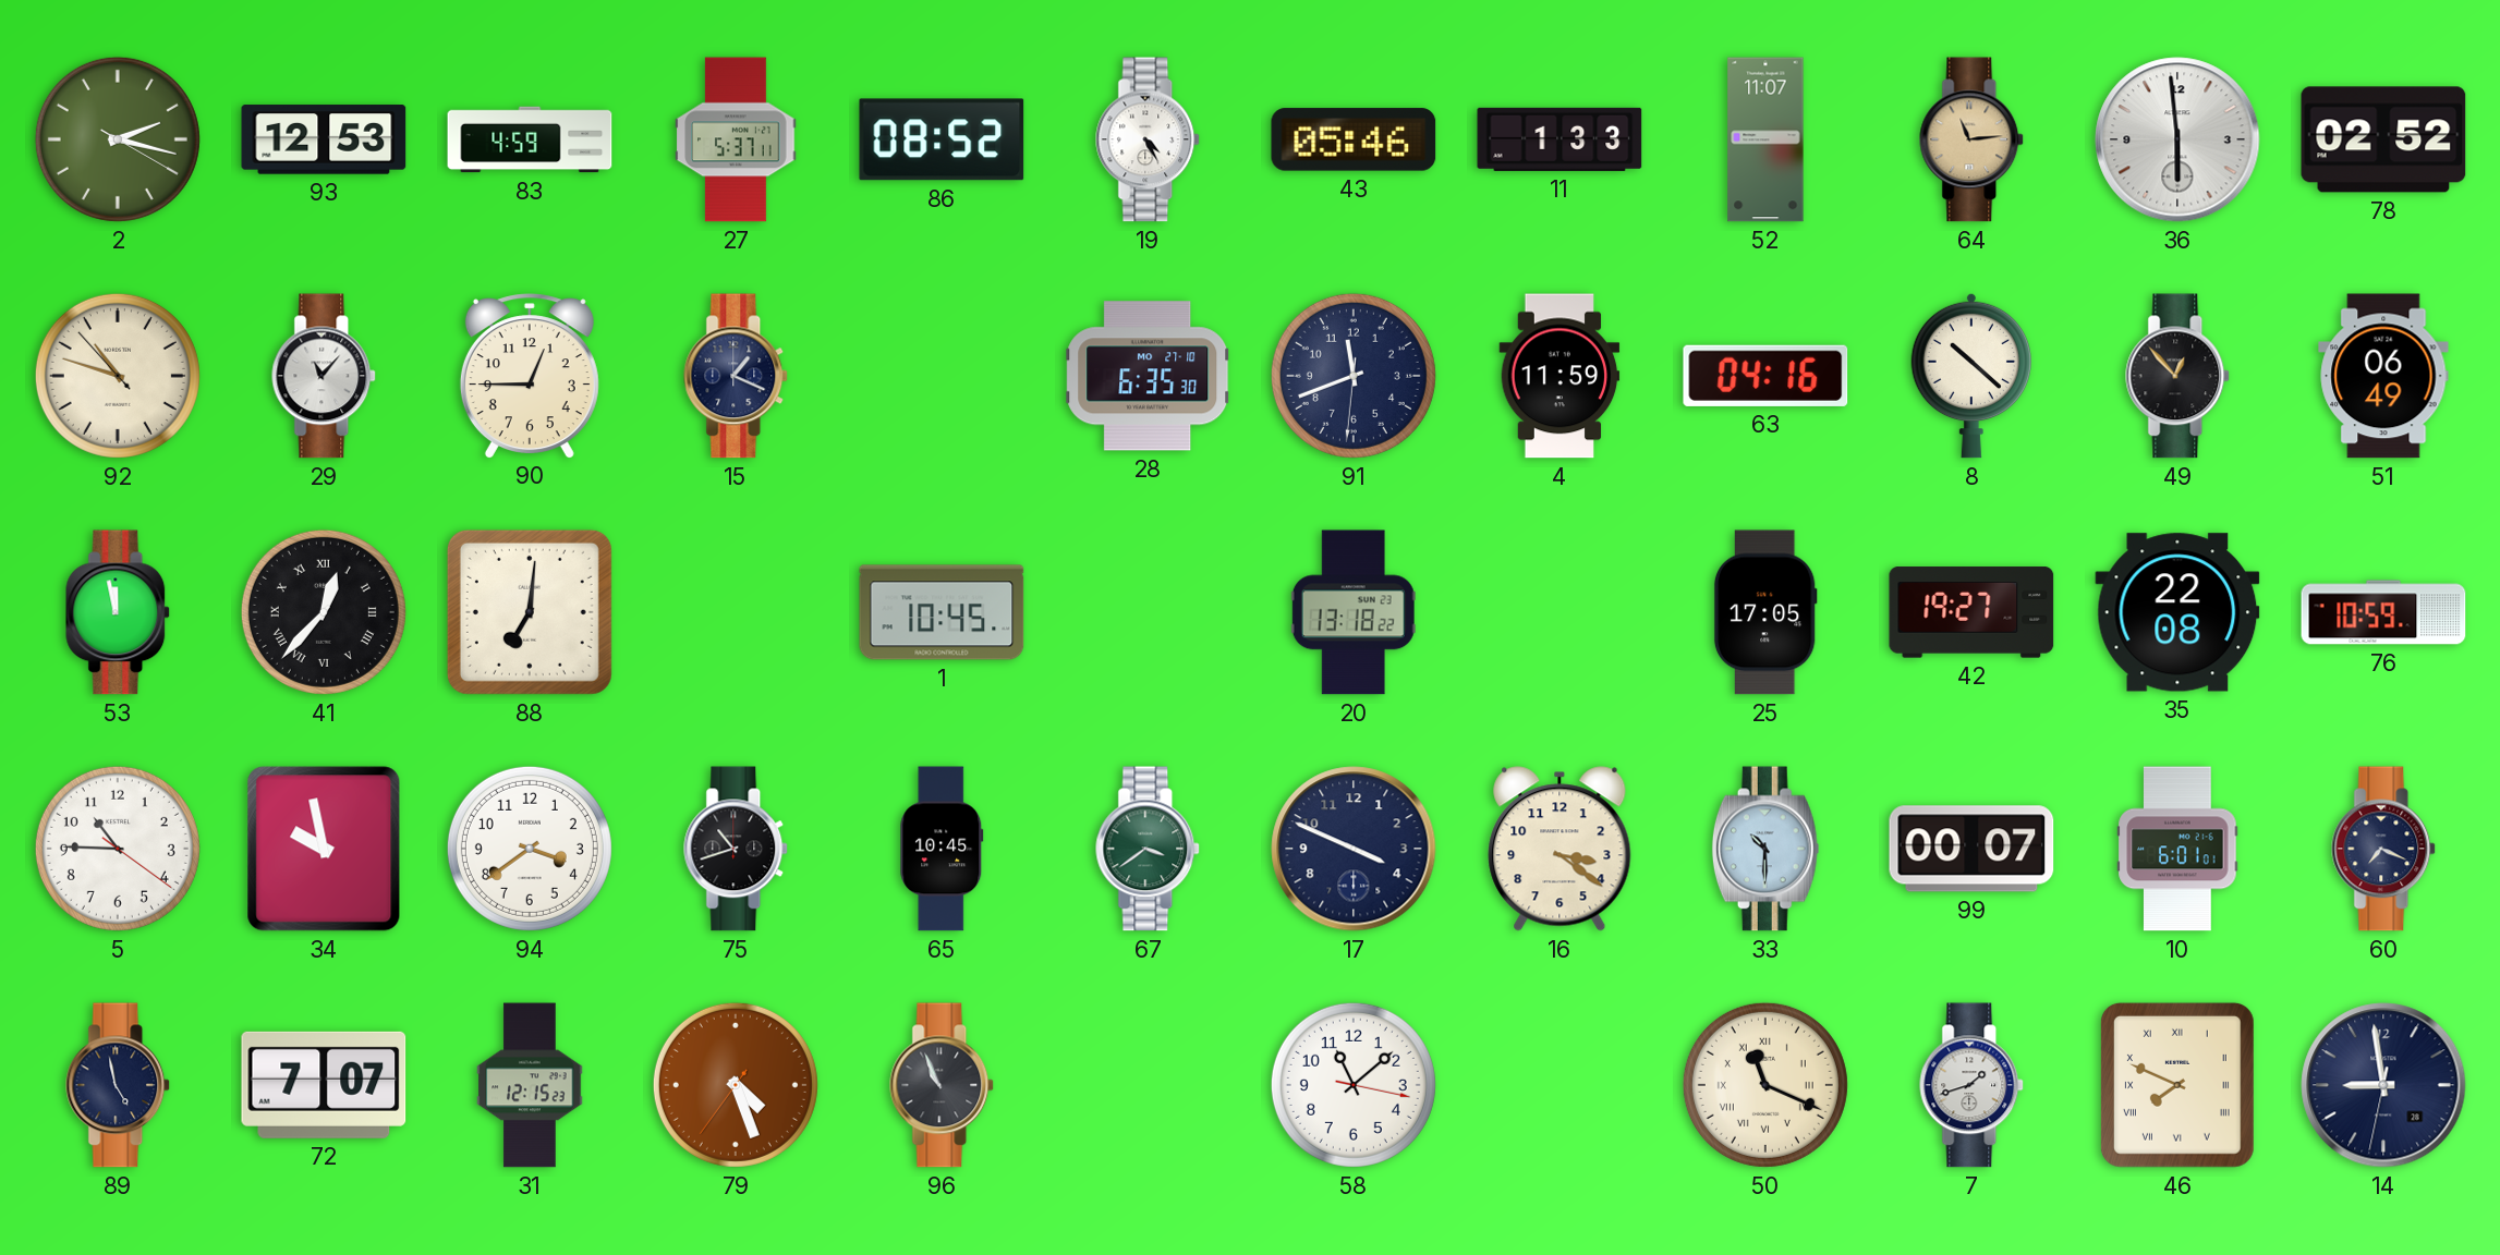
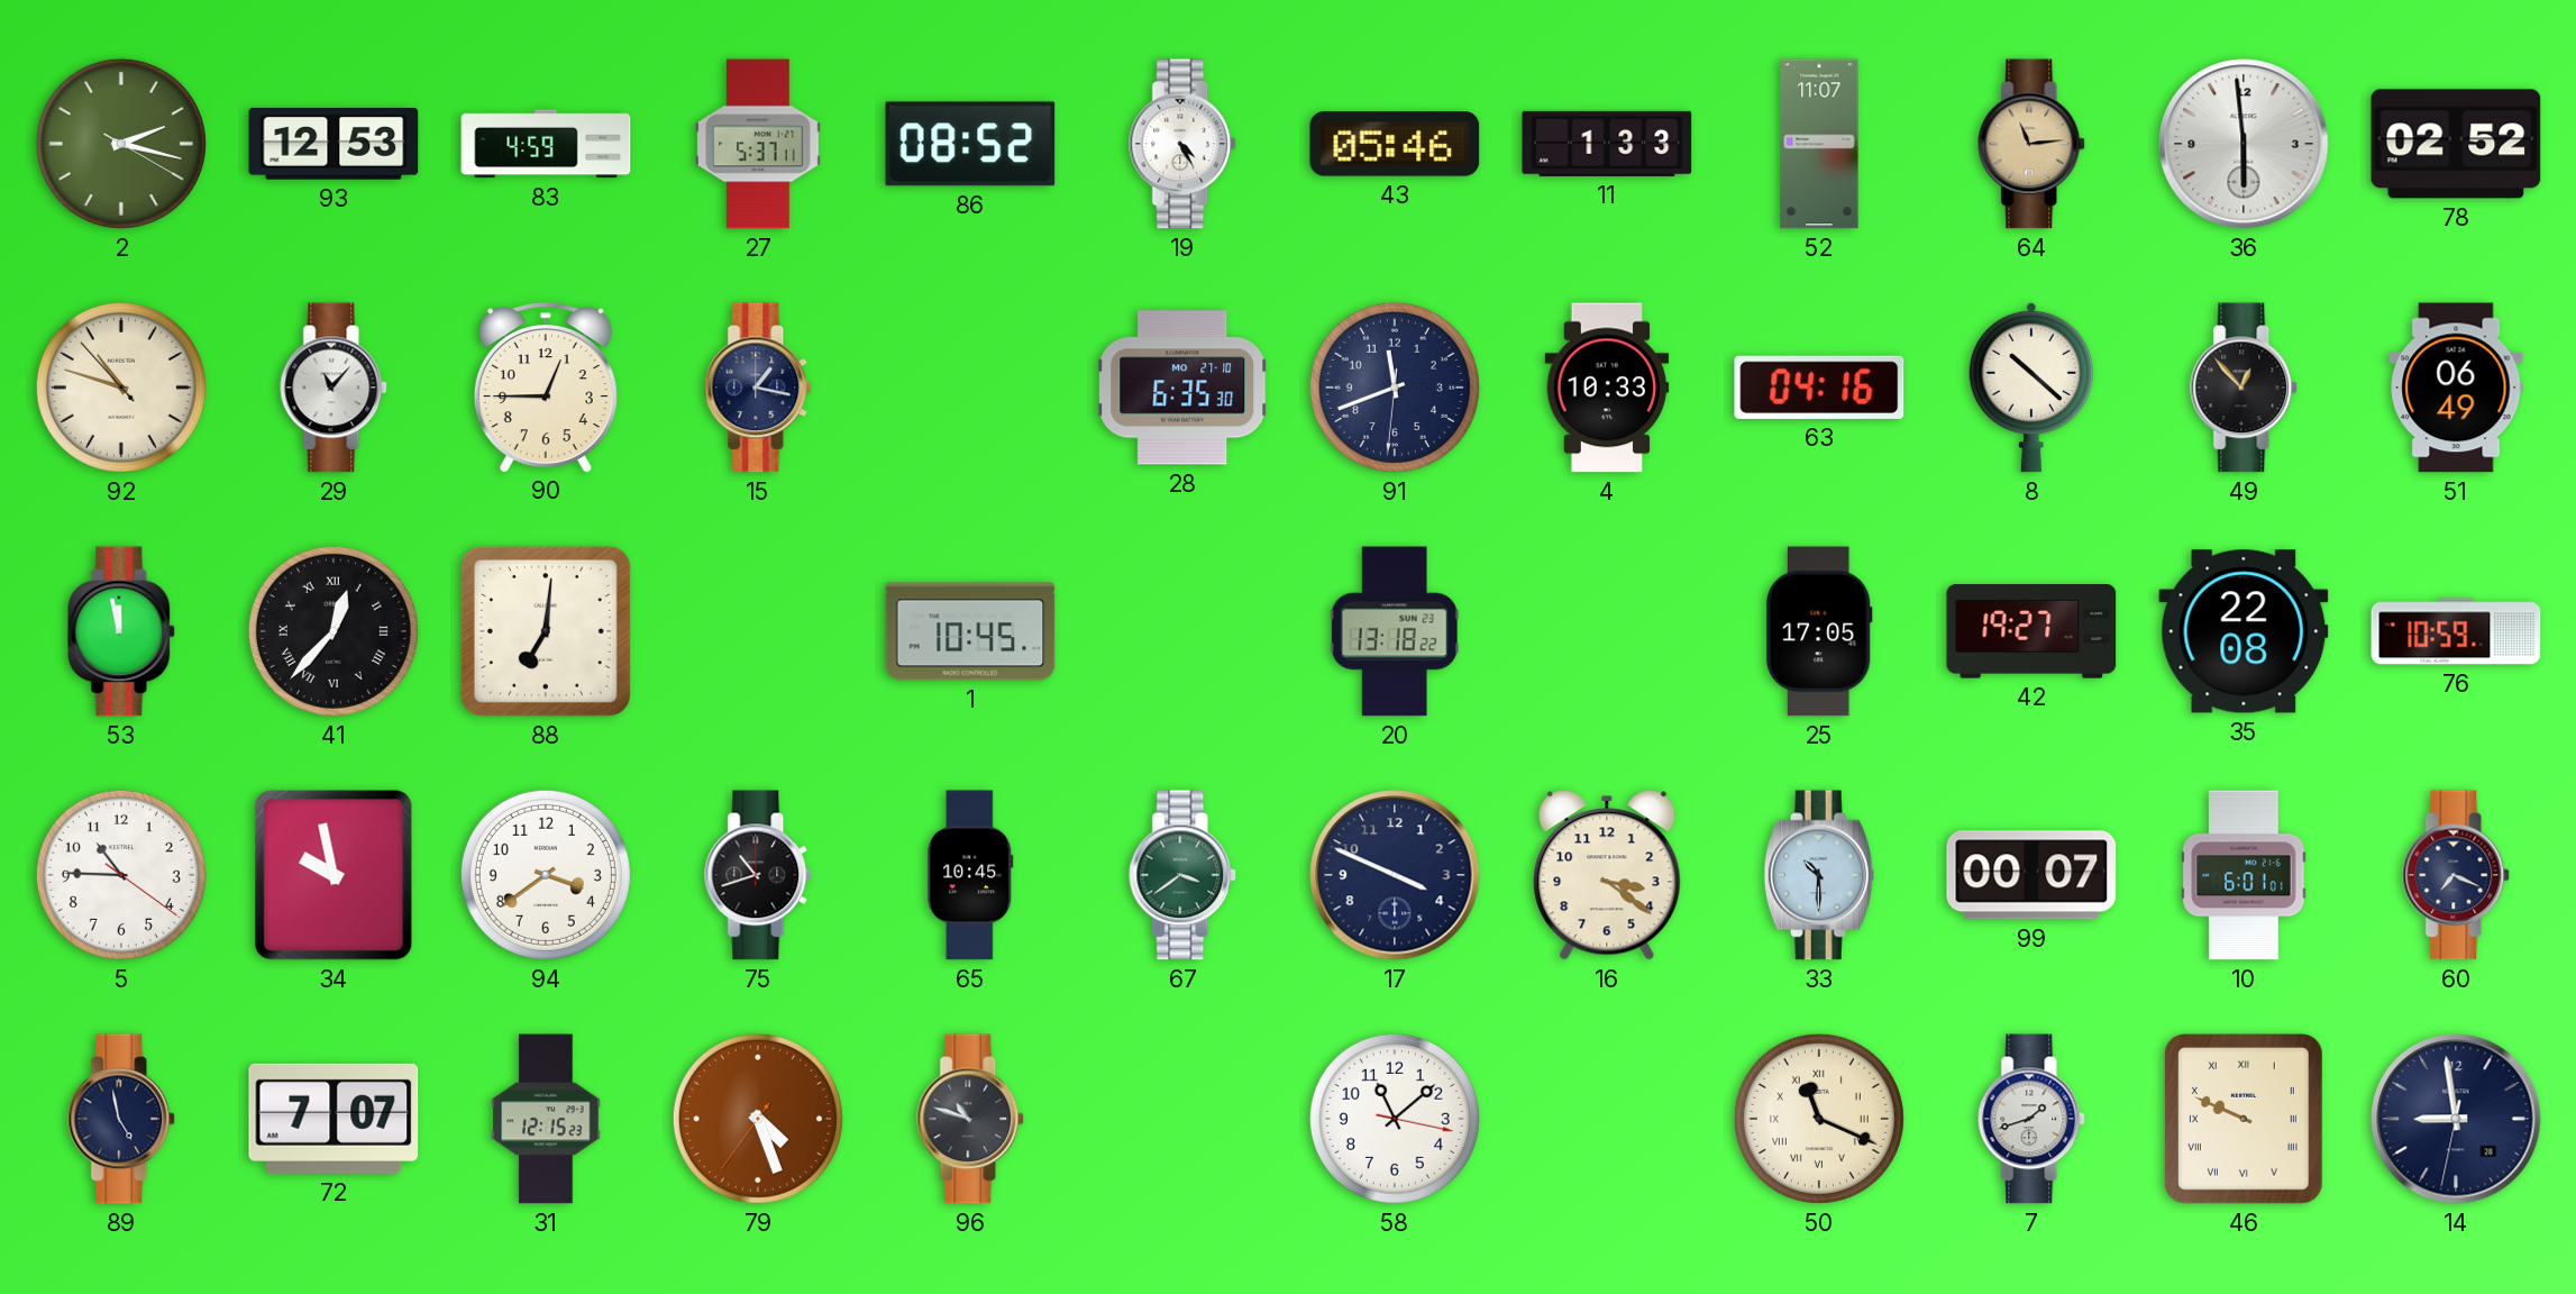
15: 1:19 -> 1:17 (759, 388)
4: 11:59 -> 10:33 (1607, 388)
96: 10:56 -> 10:48 (971, 1119)
46: 7:49 -> 9:49 (2244, 1119)
